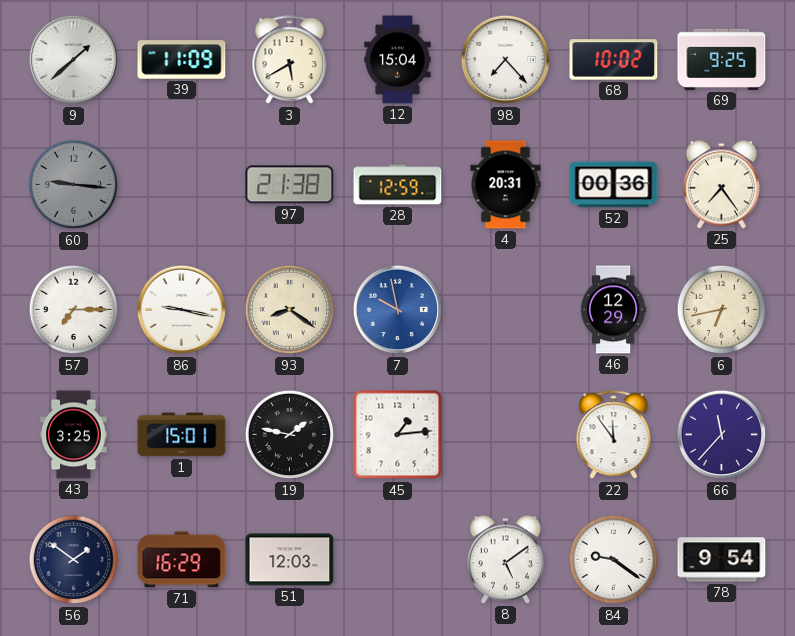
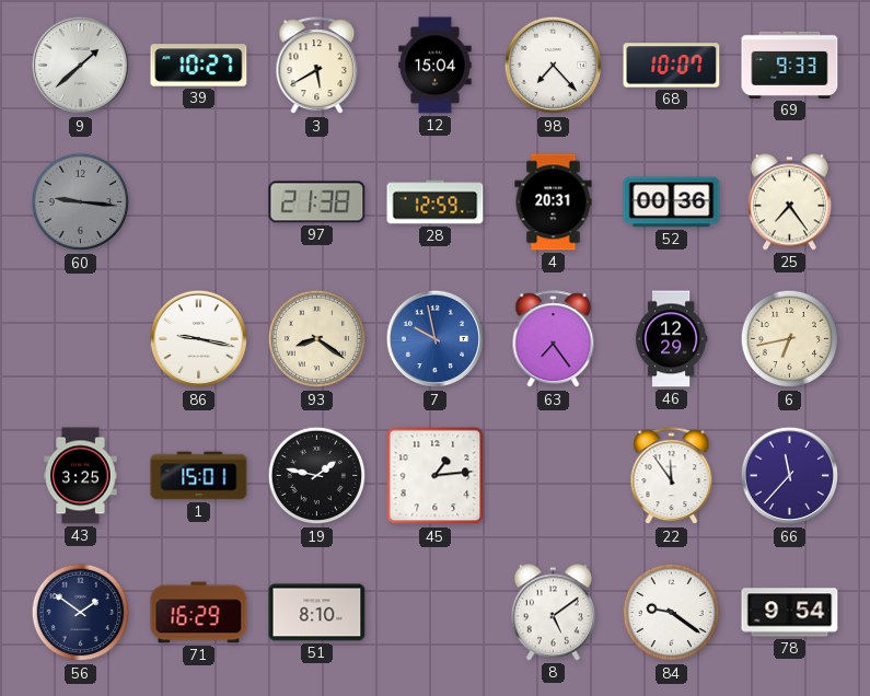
39: 11:09 -> 10:27 (199, 66)
68: 10:02 -> 10:07 (672, 66)
69: 9:25 -> 9:33 (790, 65)
57: 7:15 -> none (74, 310)
63: none -> 7:24 (554, 339)
51: 12:03 -> 8:10 (317, 613)
